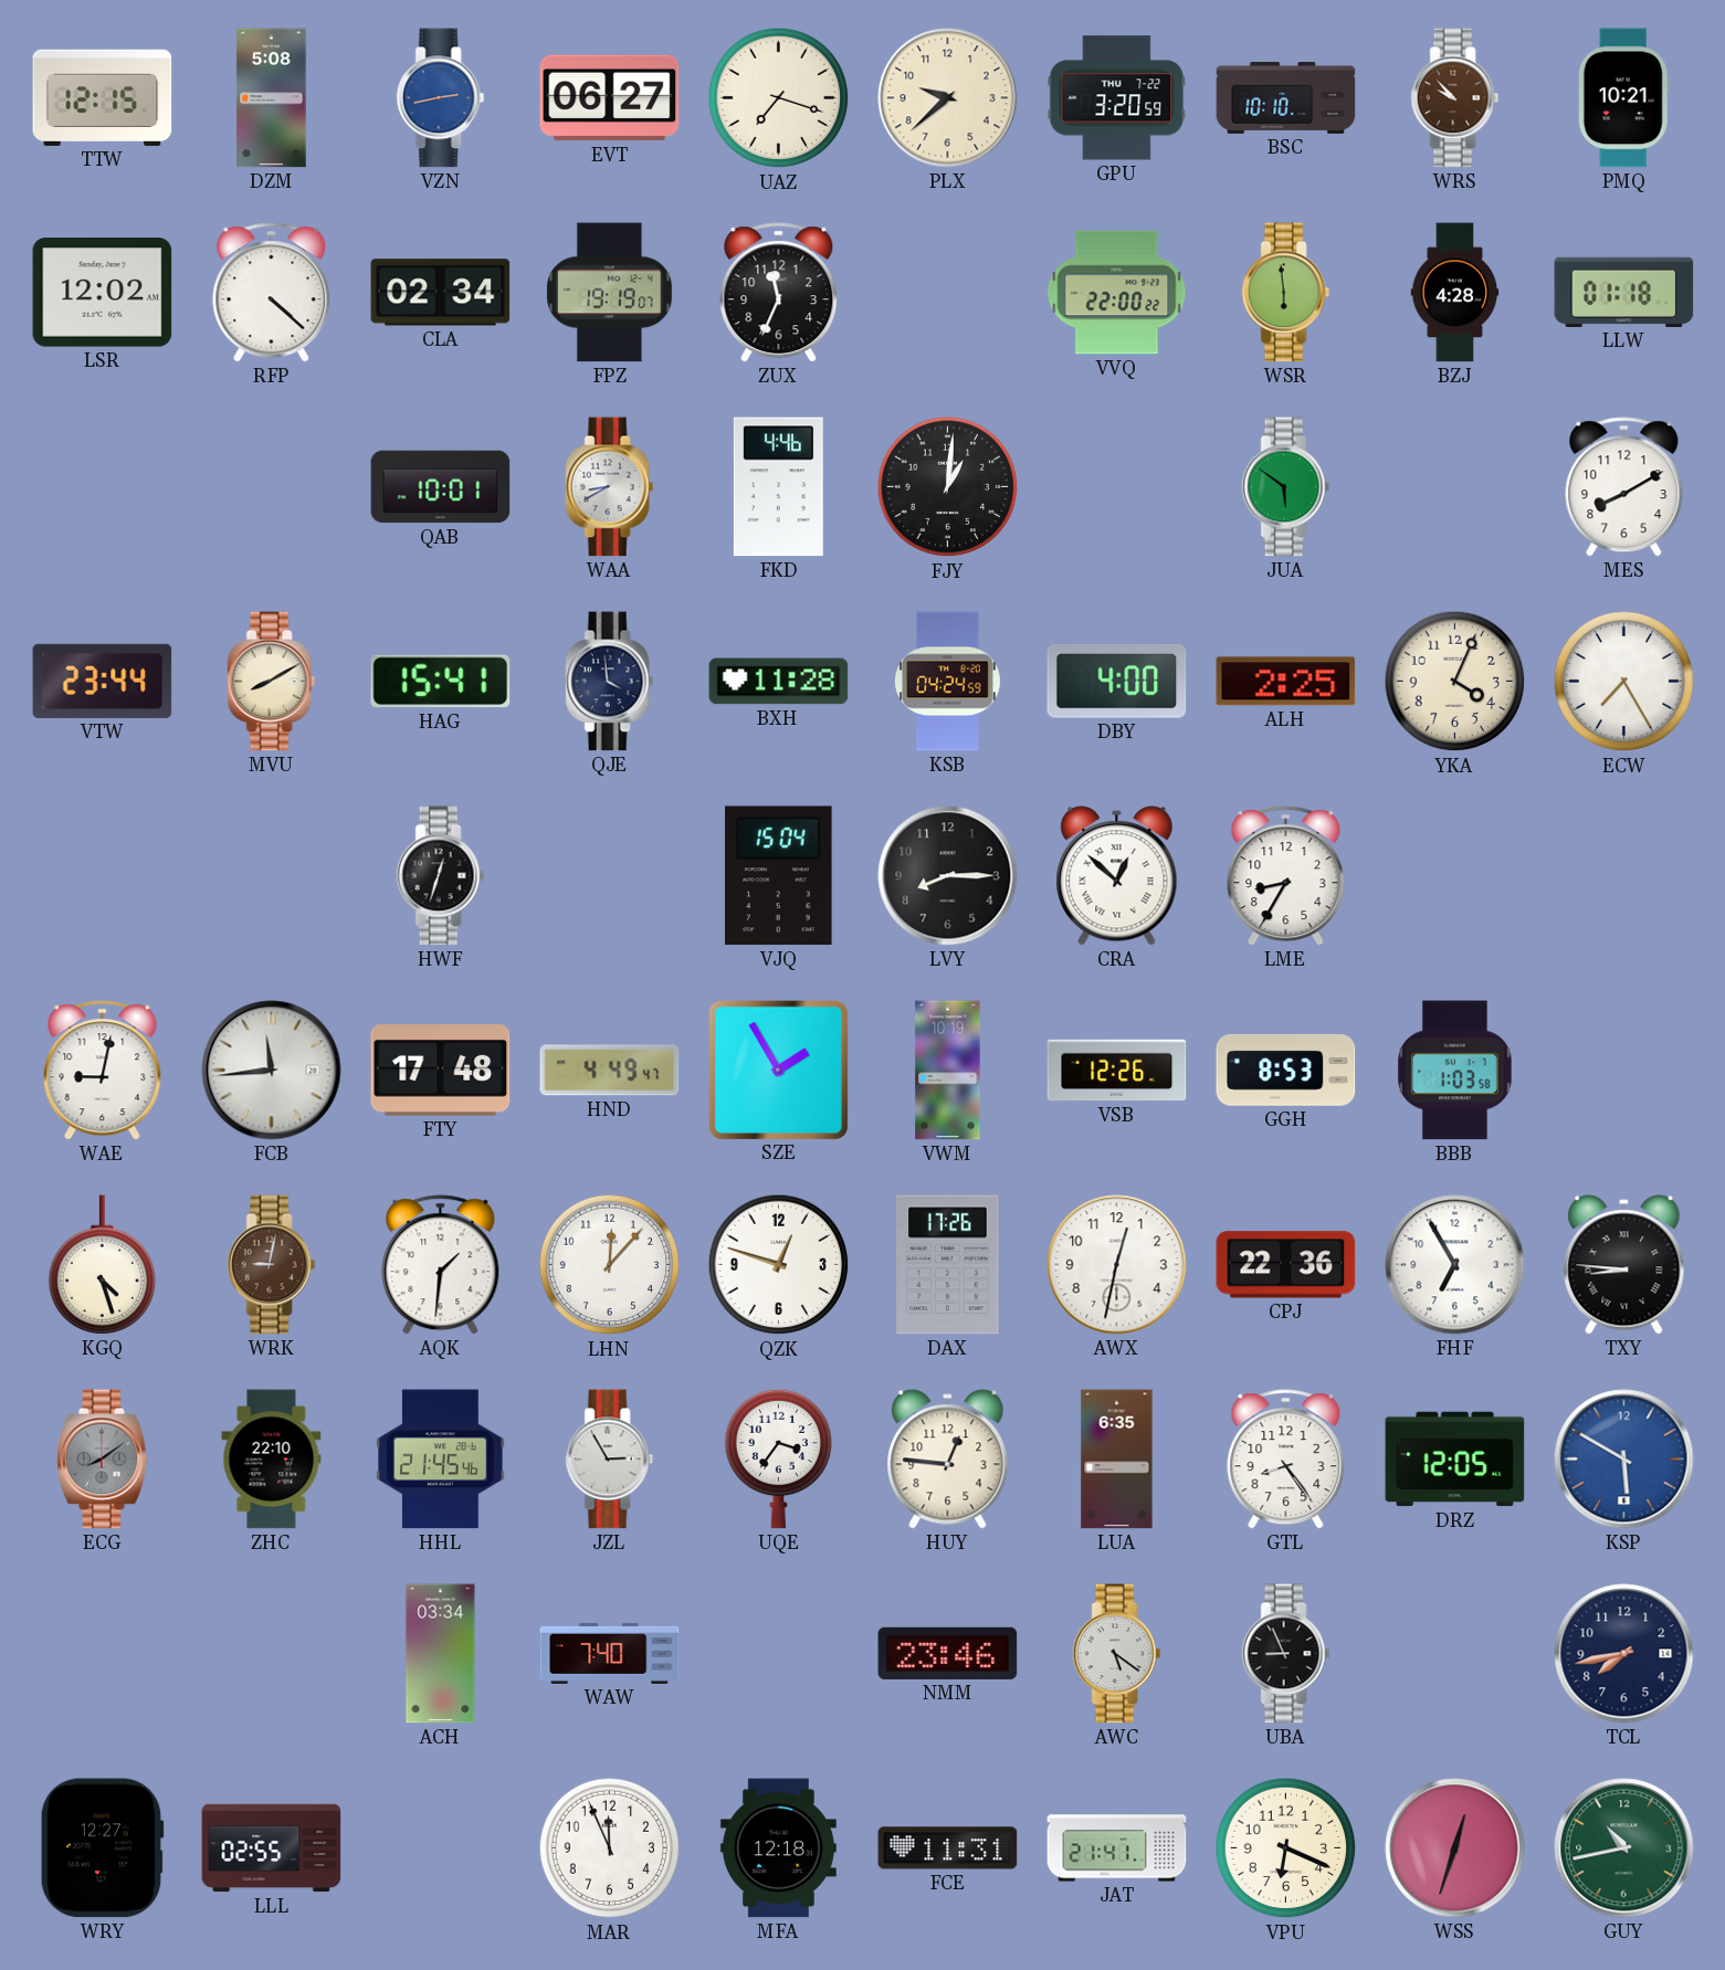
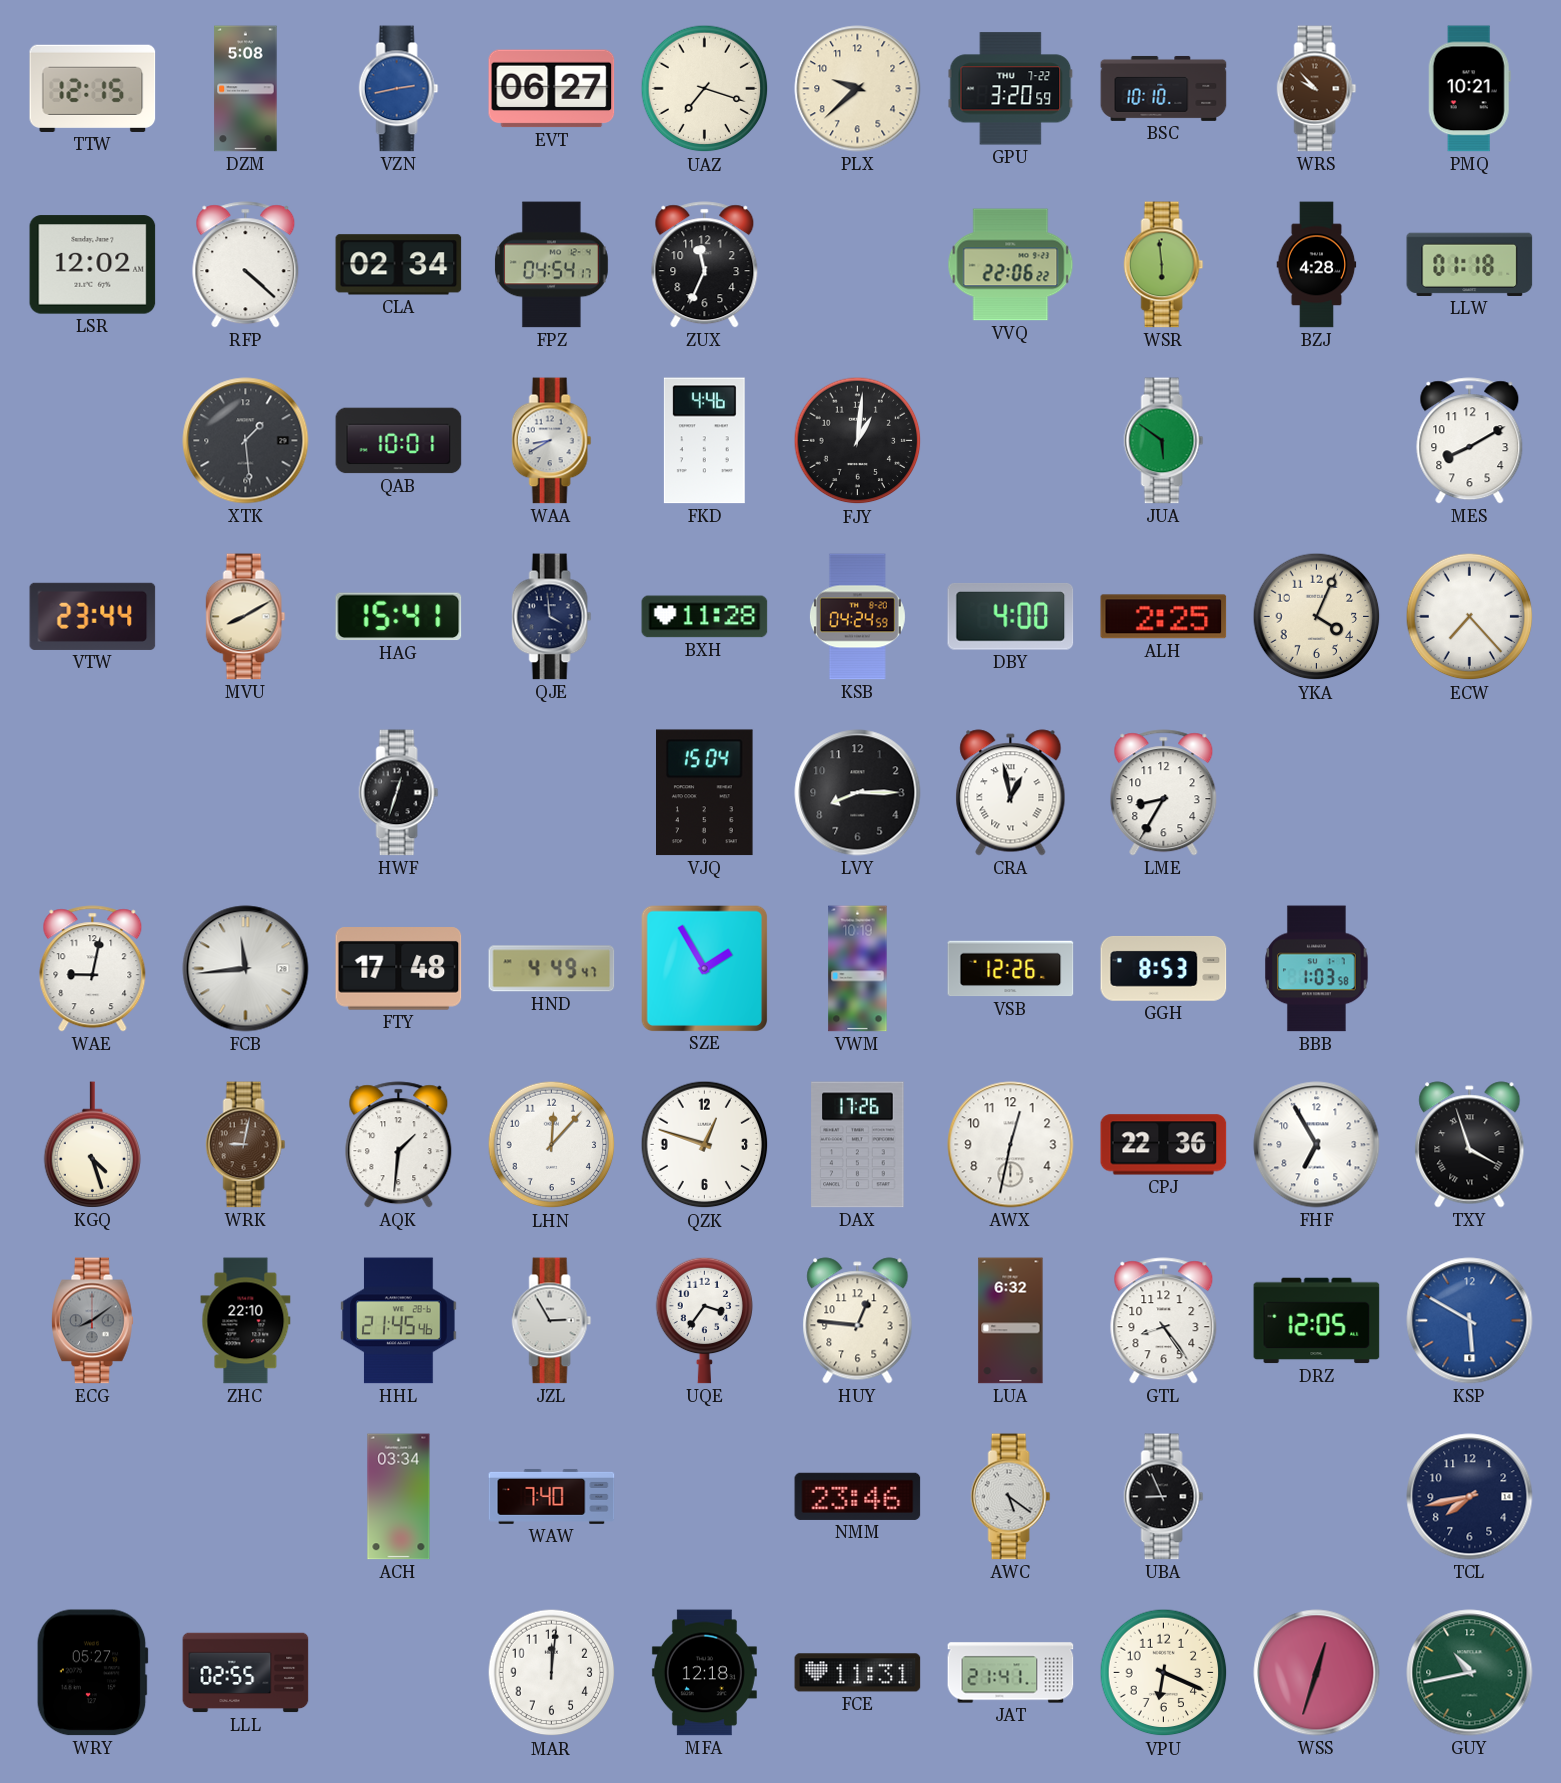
FPZ: 19:19 -> 04:54 (552, 265)
VVQ: 22:00 -> 22:06 (1011, 265)
XTK: none -> 1:29 (246, 441)
ECW: 7:25 -> 7:23 (1470, 617)
CRA: 12:52 -> 12:58 (1011, 793)
TXY: 8:46 -> 3:57 (1470, 1145)
LUA: 6:35 -> 6:32 (1011, 1321)
WRY: 12:27 -> 05:27 (92, 1673)
MAR: 11:56 -> 12:01 (552, 1673)
